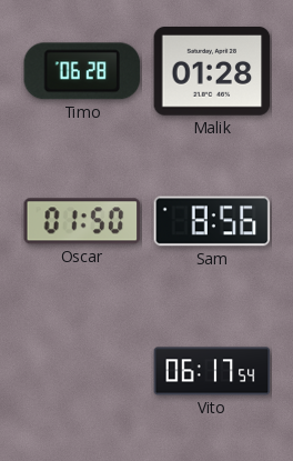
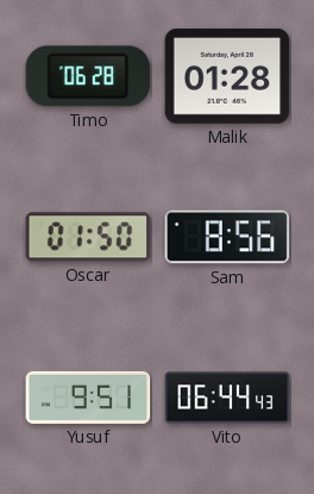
Yusuf: none -> 9:51 (88, 398)
Vito: 06:17 -> 06:44 (227, 398)
